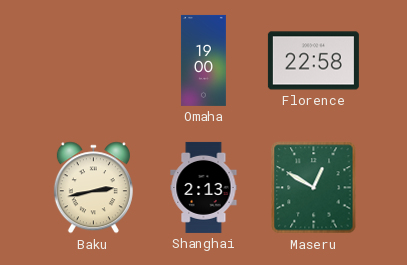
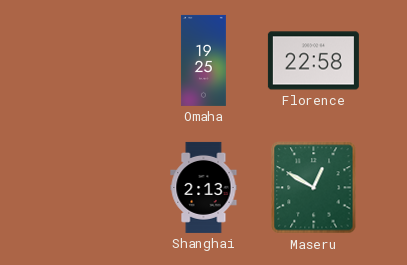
Omaha: 19:00 -> 19:25 (204, 60)
Baku: 2:43 -> none (93, 188)
